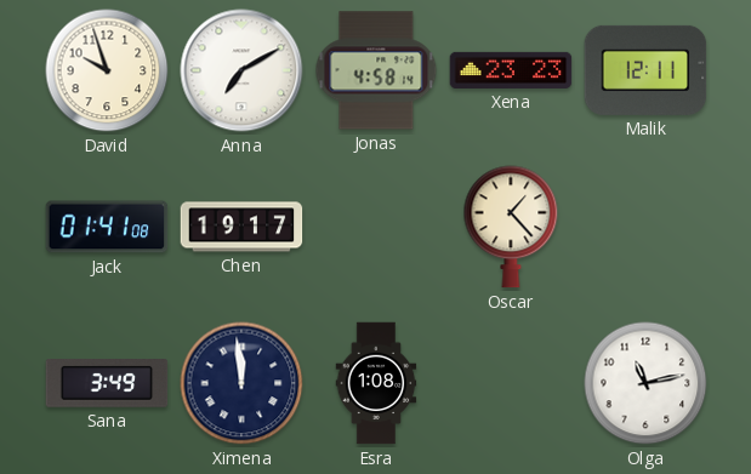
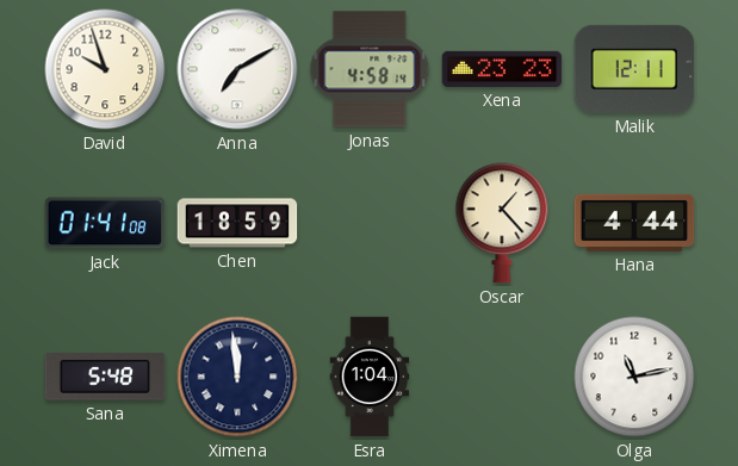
Chen: 19:17 -> 18:59 (237, 223)
Hana: none -> 4:44 (634, 223)
Sana: 3:49 -> 5:48 (105, 378)
Esra: 1:08 -> 1:04 (370, 377)
